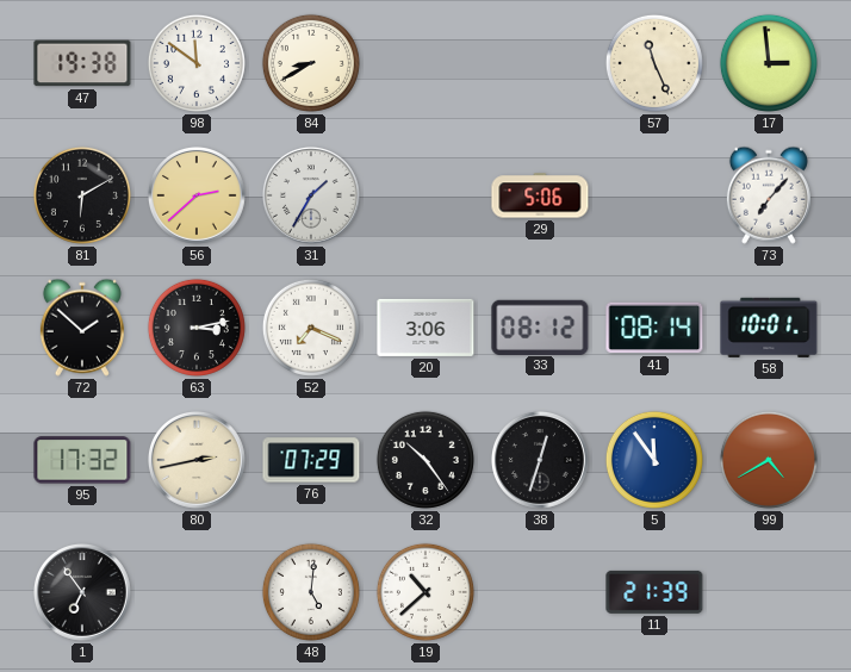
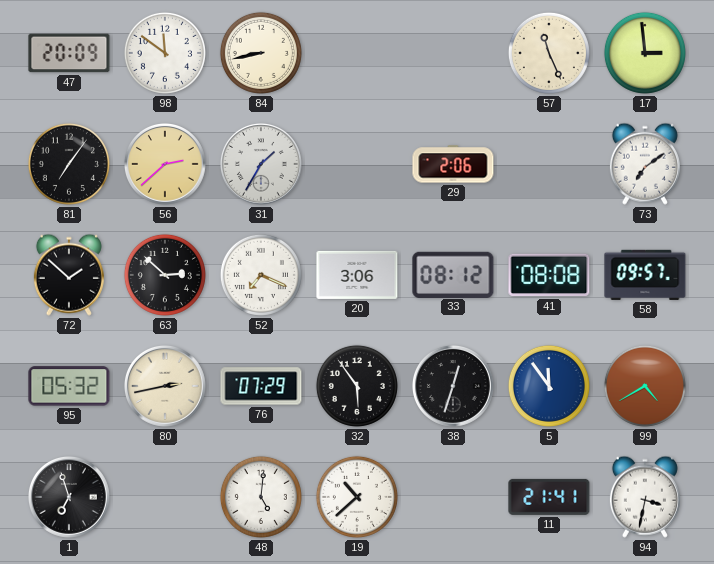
47: 19:38 -> 20:09 (69, 53)
84: 8:40 -> 8:43 (261, 53)
81: 6:10 -> 7:06 (69, 164)
29: 5:06 -> 2:06 (453, 164)
73: 7:07 -> 7:09 (645, 164)
63: 3:13 -> 2:52 (165, 275)
41: 08:14 -> 08:08 (549, 275)
58: 10:01 -> 09:57 (645, 275)
95: 17:32 -> 05:32 (69, 386)
32: 10:24 -> 5:54 (357, 386)
1: 6:54 -> 6:57 (69, 497)
11: 21:39 -> 21:41 (549, 497)
94: none -> 3:32 (645, 497)
